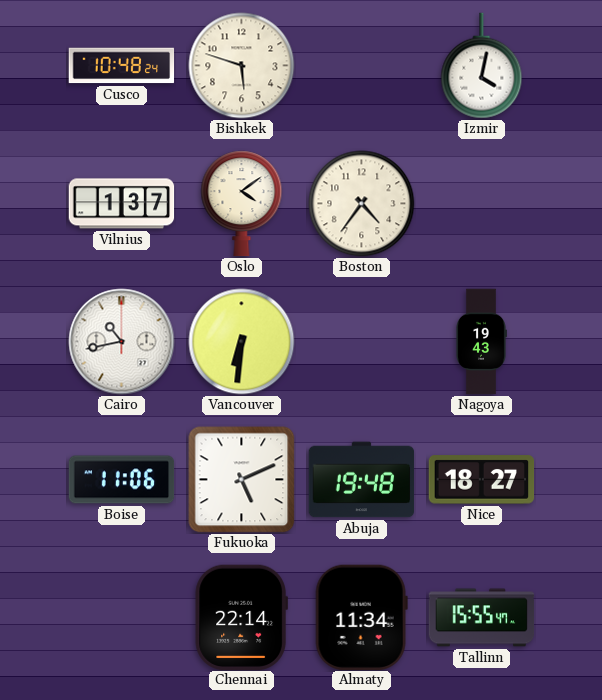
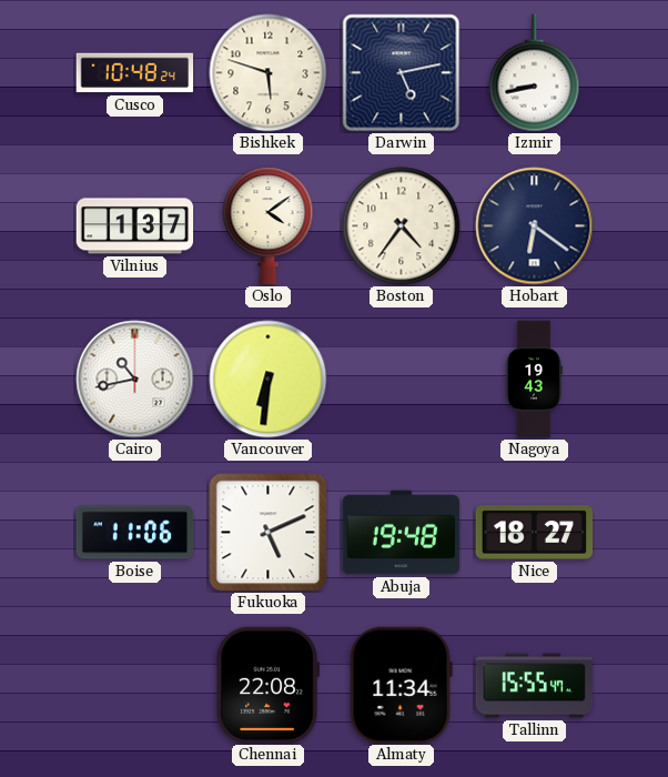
Darwin: none -> 5:13 (402, 73)
Izmir: 4:02 -> 8:43 (535, 73)
Hobart: none -> 6:21 (535, 226)
Chennai: 22:14 -> 22:08 (267, 685)
